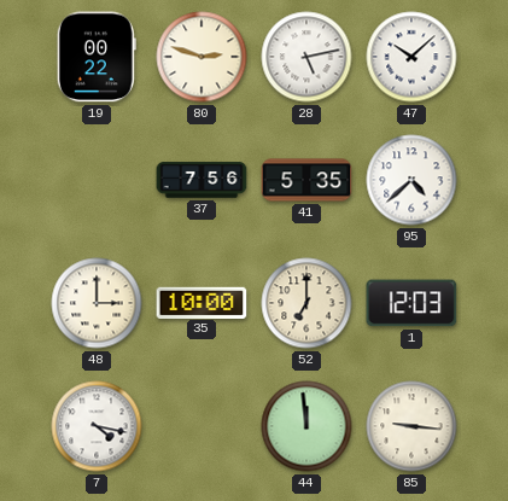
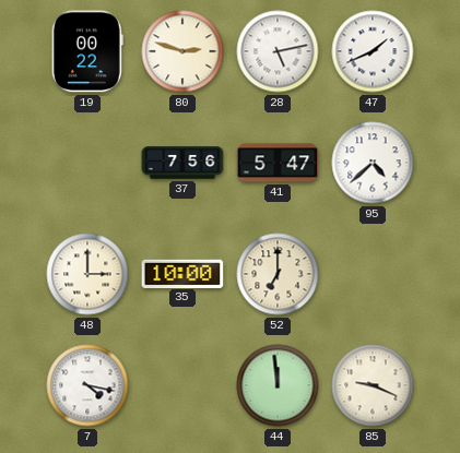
47: 10:08 -> 1:41 (373, 51)
41: 5:35 -> 5:47 (278, 163)
1: 12:03 -> none (411, 303)
85: 9:16 -> 9:19 (373, 385)
